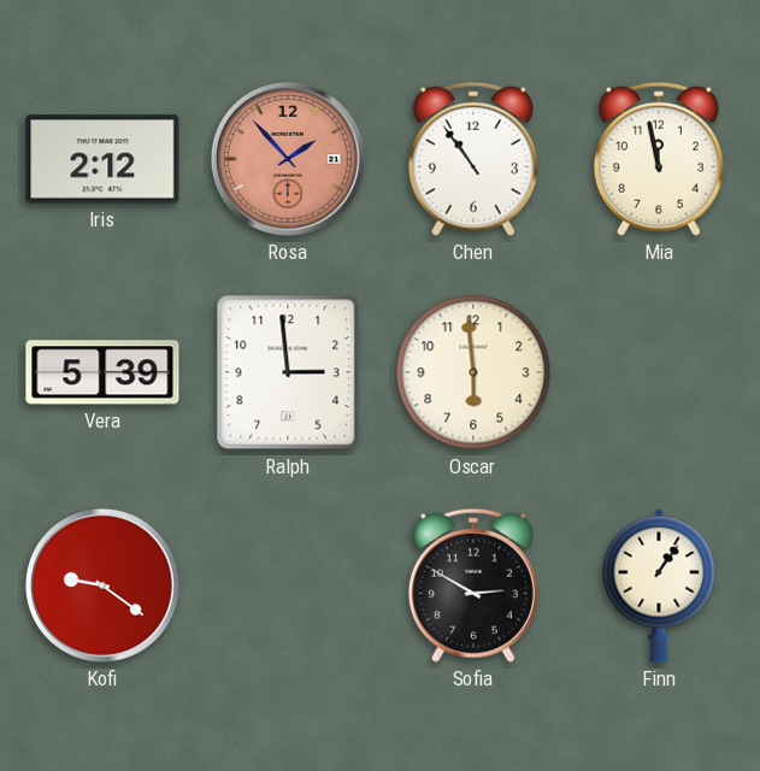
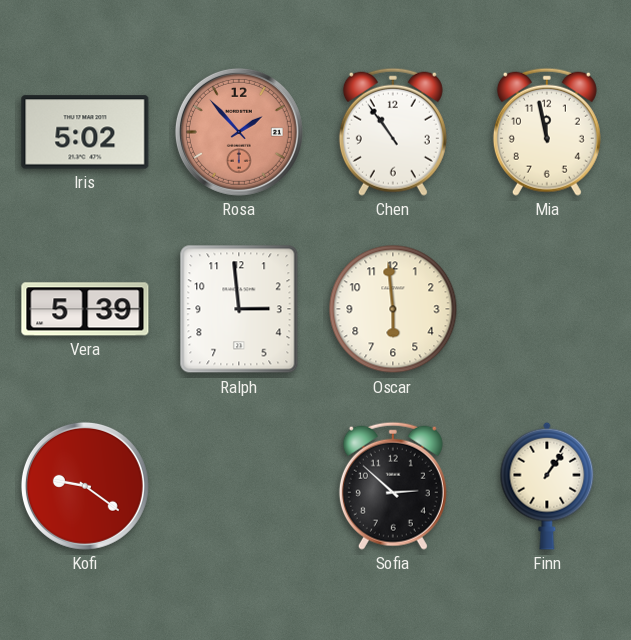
Iris: 2:12 -> 5:02 (85, 132)
Sofia: 2:50 -> 2:52 (393, 486)
